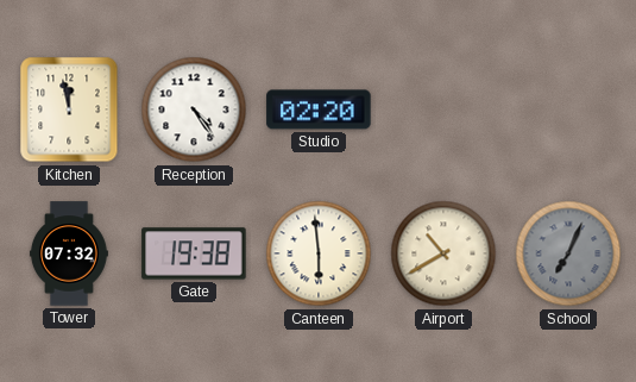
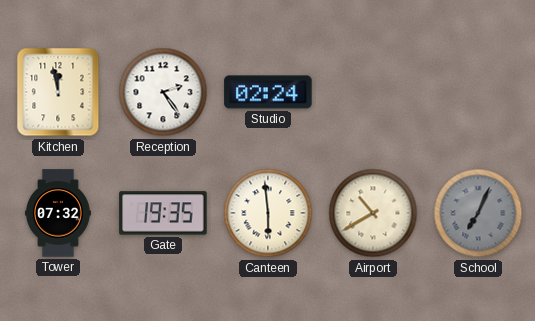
Reception: 4:24 -> 2:24 (163, 92)
Studio: 02:20 -> 02:24 (268, 92)
Gate: 19:38 -> 19:35 (163, 213)
